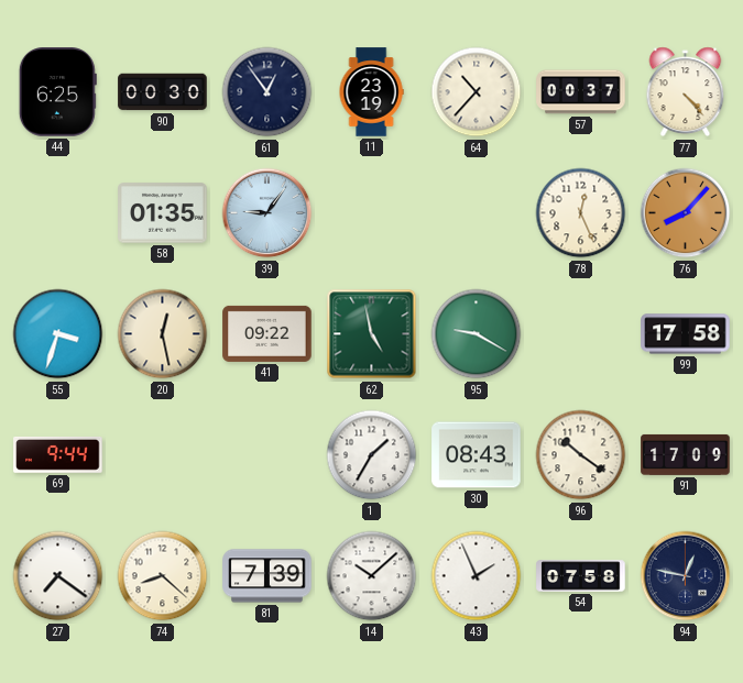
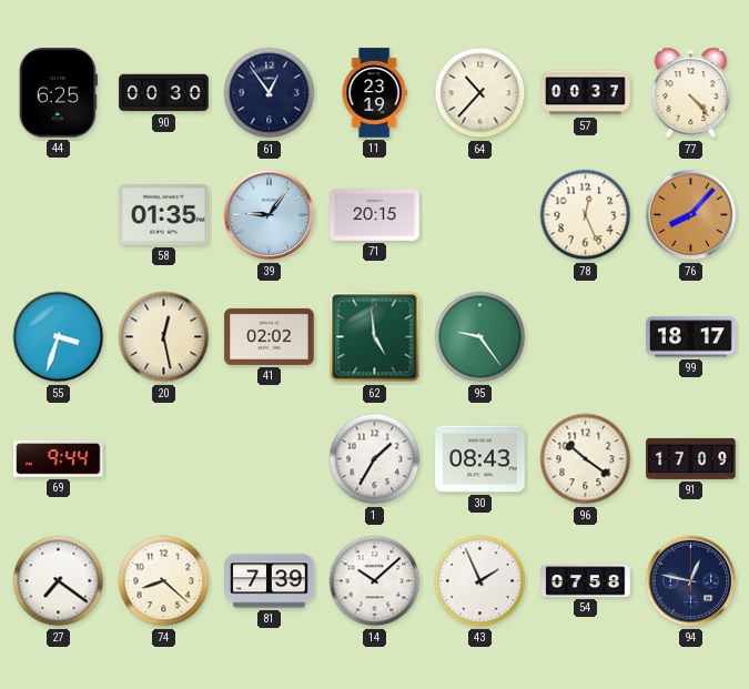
71: none -> 20:15 (375, 215)
41: 09:22 -> 02:02 (270, 336)
62: 4:58 -> 4:59 (375, 337)
95: 9:20 -> 9:24 (480, 337)
99: 17:58 -> 18:17 (691, 337)
